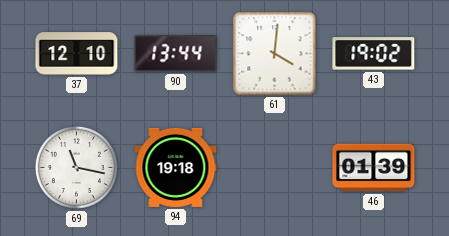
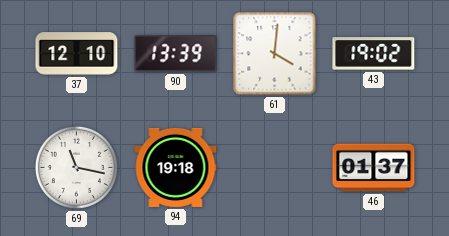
90: 13:44 -> 13:39 (176, 54)
46: 01:39 -> 01:37 (374, 168)
